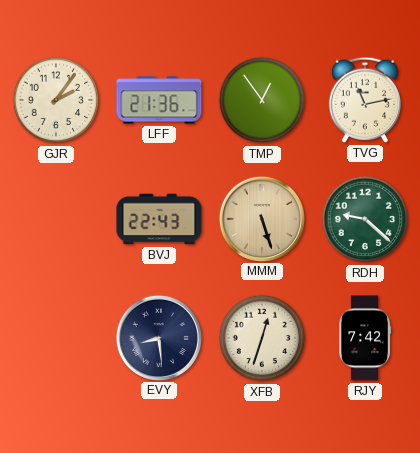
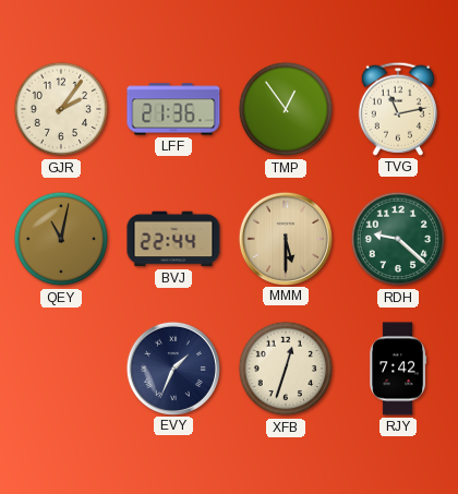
QEY: none -> 11:02 (61, 239)
BVJ: 22:43 -> 22:44 (173, 239)
MMM: 5:27 -> 5:30 (285, 238)
EVY: 8:29 -> 1:34 (172, 368)
